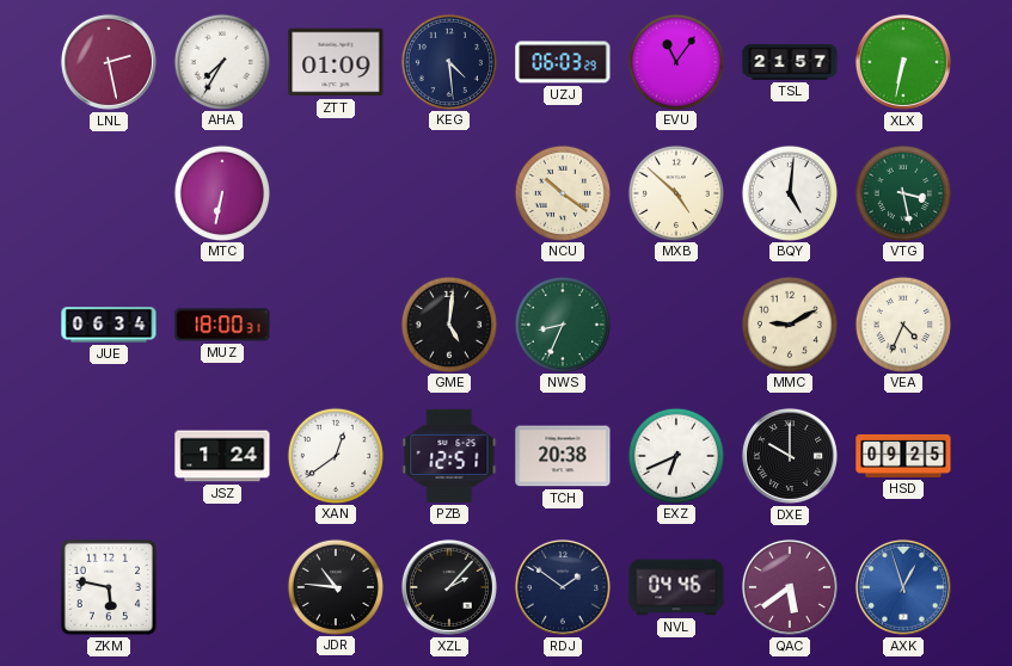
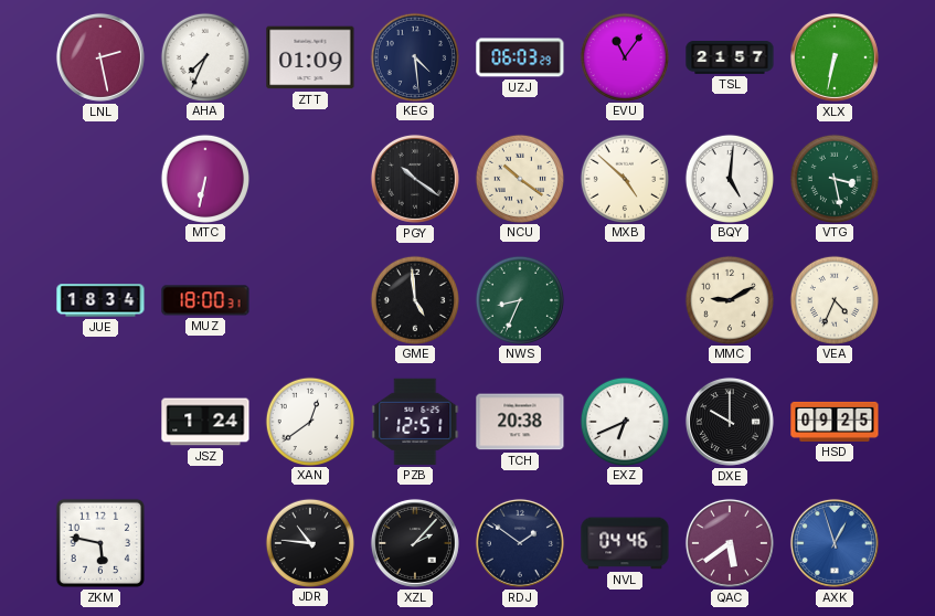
AHA: 7:35 -> 7:34 (204, 56)
PGY: none -> 10:21 (415, 179)
JUE: 06:34 -> 18:34 (100, 300)
GME: 5:01 -> 4:59 (414, 299)
